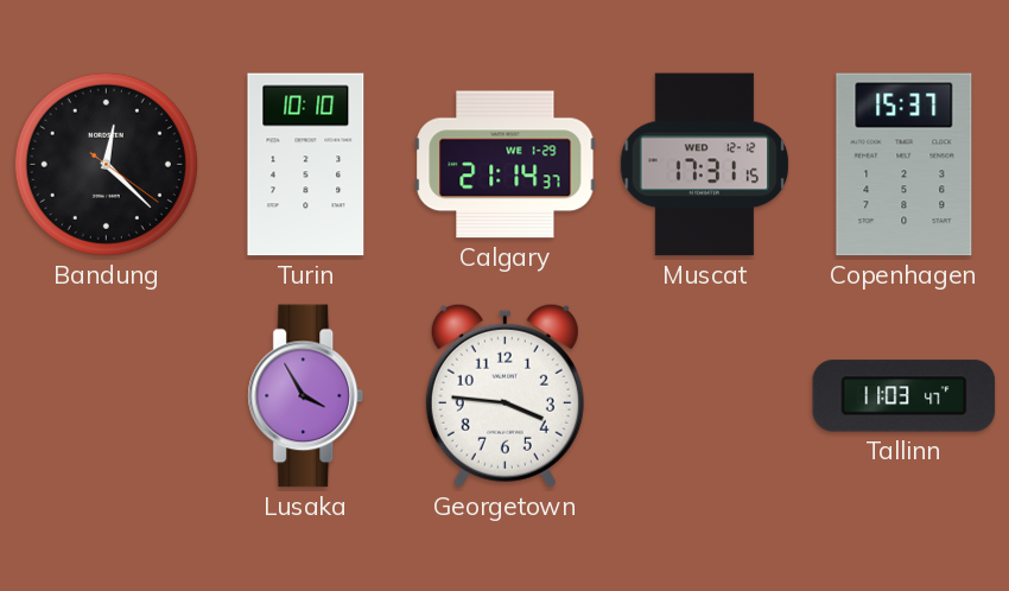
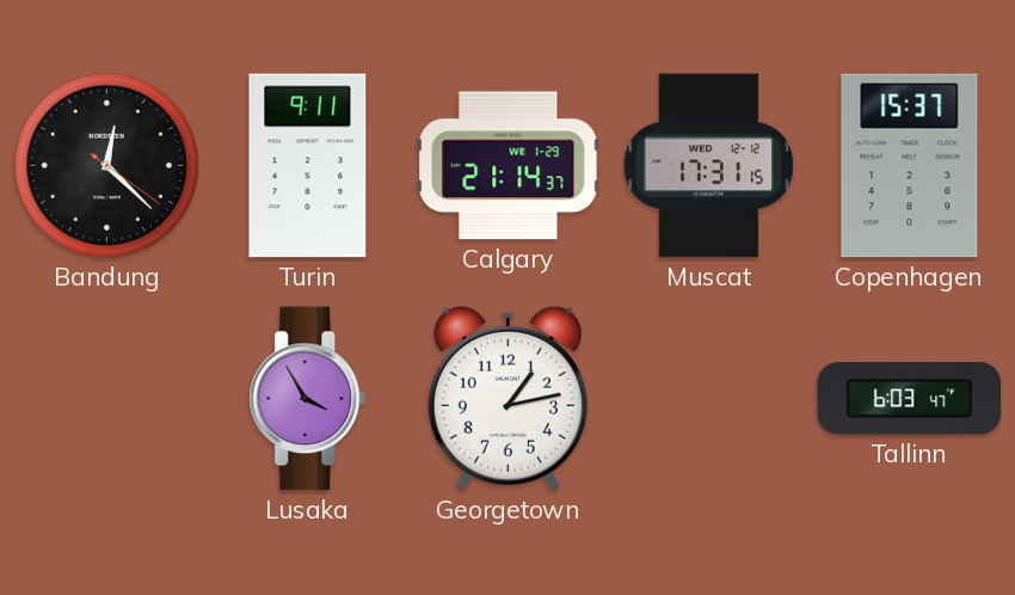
Turin: 10:10 -> 9:11 (308, 166)
Georgetown: 3:46 -> 1:13 (507, 398)
Tallinn: 11:03 -> 6:03 (910, 399)
